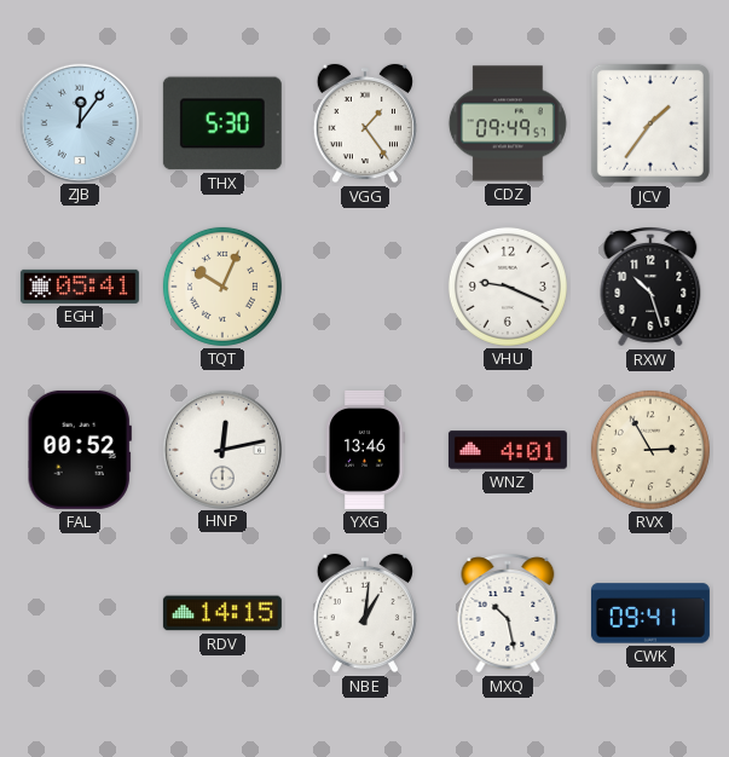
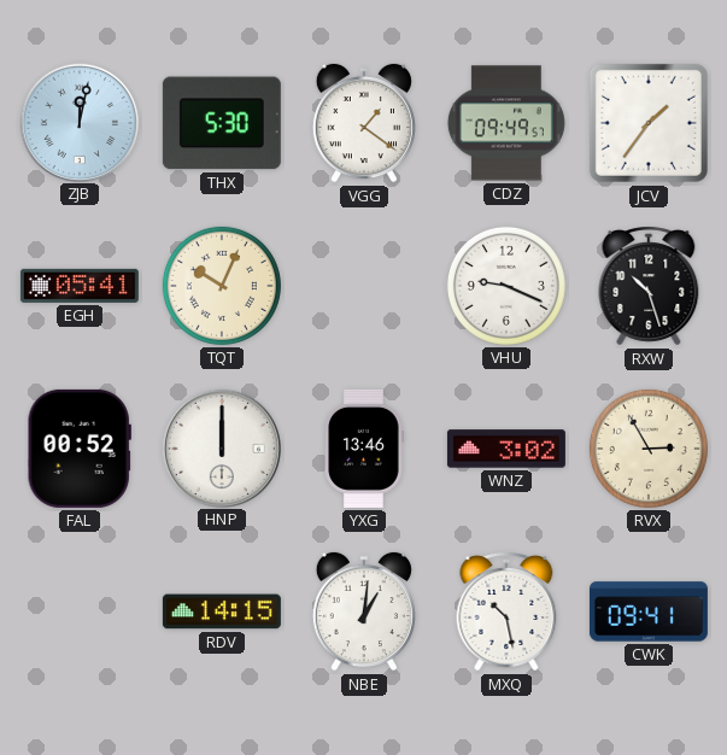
ZJB: 12:06 -> 12:02 (78, 122)
VGG: 1:24 -> 1:21 (364, 123)
HNP: 12:13 -> 12:00 (221, 447)
WNZ: 4:01 -> 3:02 (506, 449)
